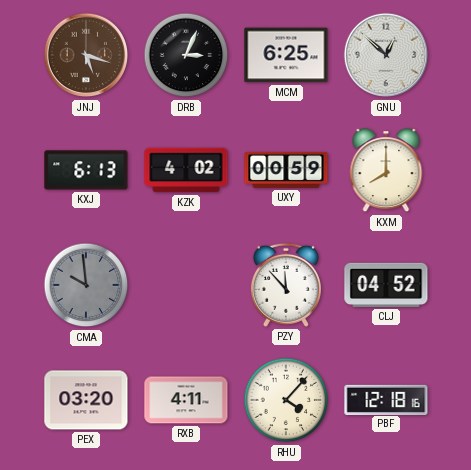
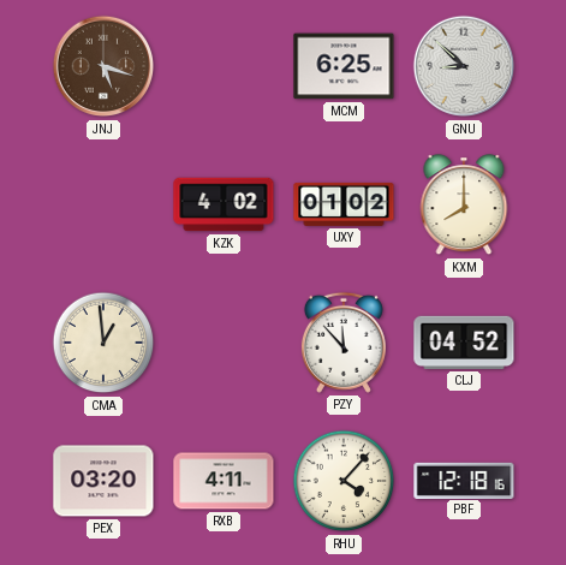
DRB: 3:04 -> none (186, 55)
GNU: 12:52 -> 8:52 (464, 66)
KXJ: 6:13 -> none (86, 170)
UXY: 00:59 -> 01:02 (344, 204)
CMA: 9:59 -> 12:59 (103, 343)
CMA dial: grey -> cream (103, 343)
